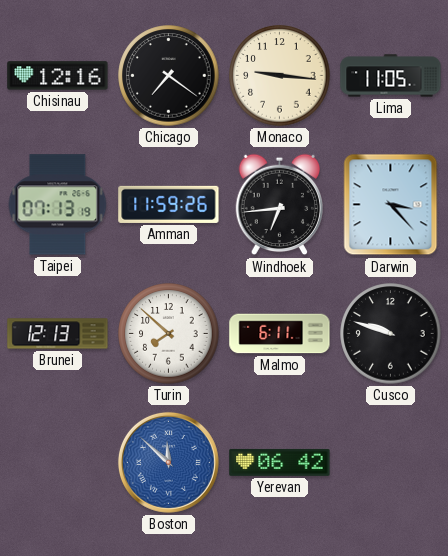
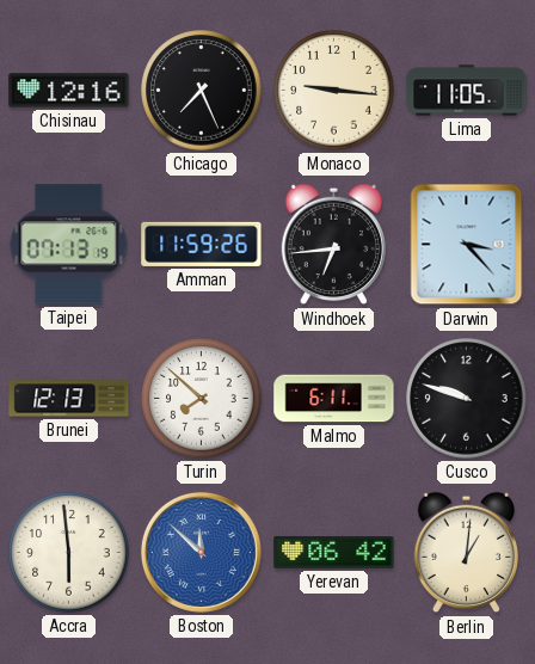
Chicago: 7:21 -> 7:26 (202, 91)
Accra: none -> 5:59 (69, 553)
Berlin: none -> 1:01 (467, 553)
